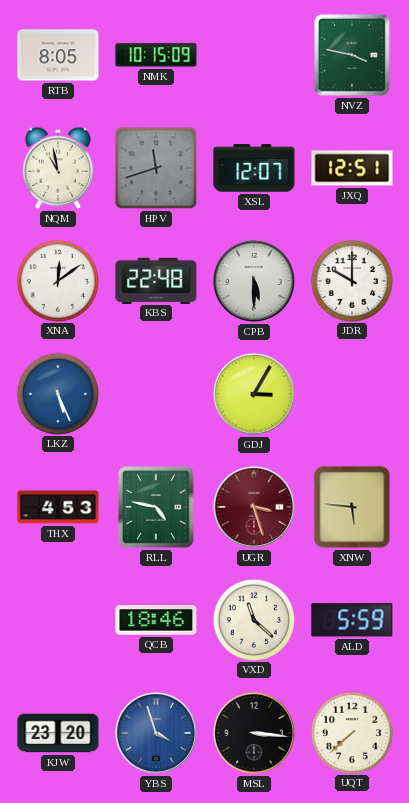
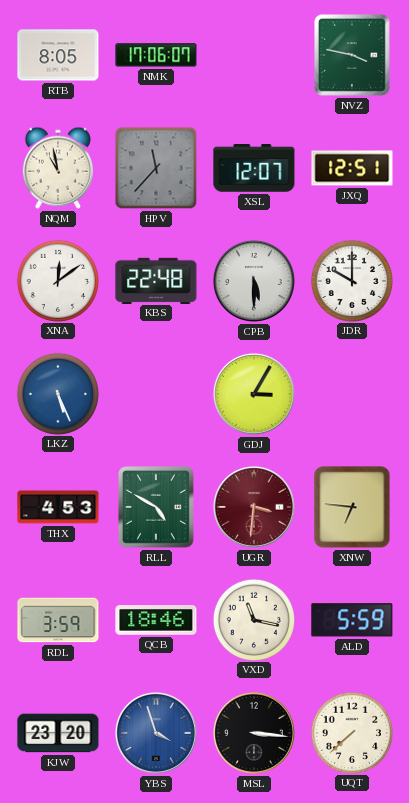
NMK: 10:15 -> 17:06 (156, 55)
HPV: 11:42 -> 11:37 (156, 168)
RLL: 4:47 -> 4:50 (157, 508)
UGR: 3:27 -> 3:31 (254, 507)
XNW: 5:46 -> 6:46 (352, 507)
RDL: none -> 3:59 (58, 620)
VXD: 11:22 -> 11:17 (253, 619)
